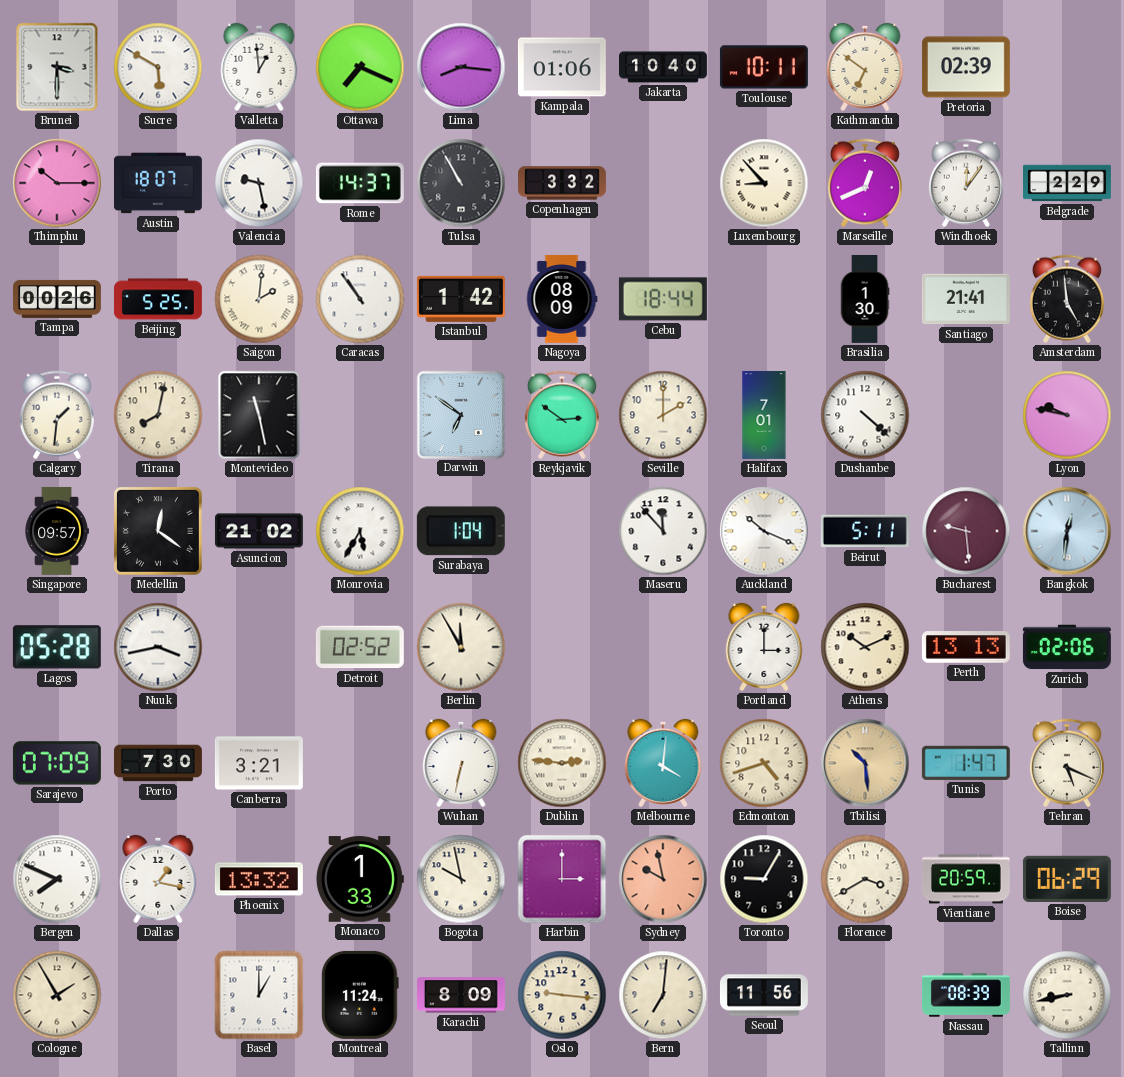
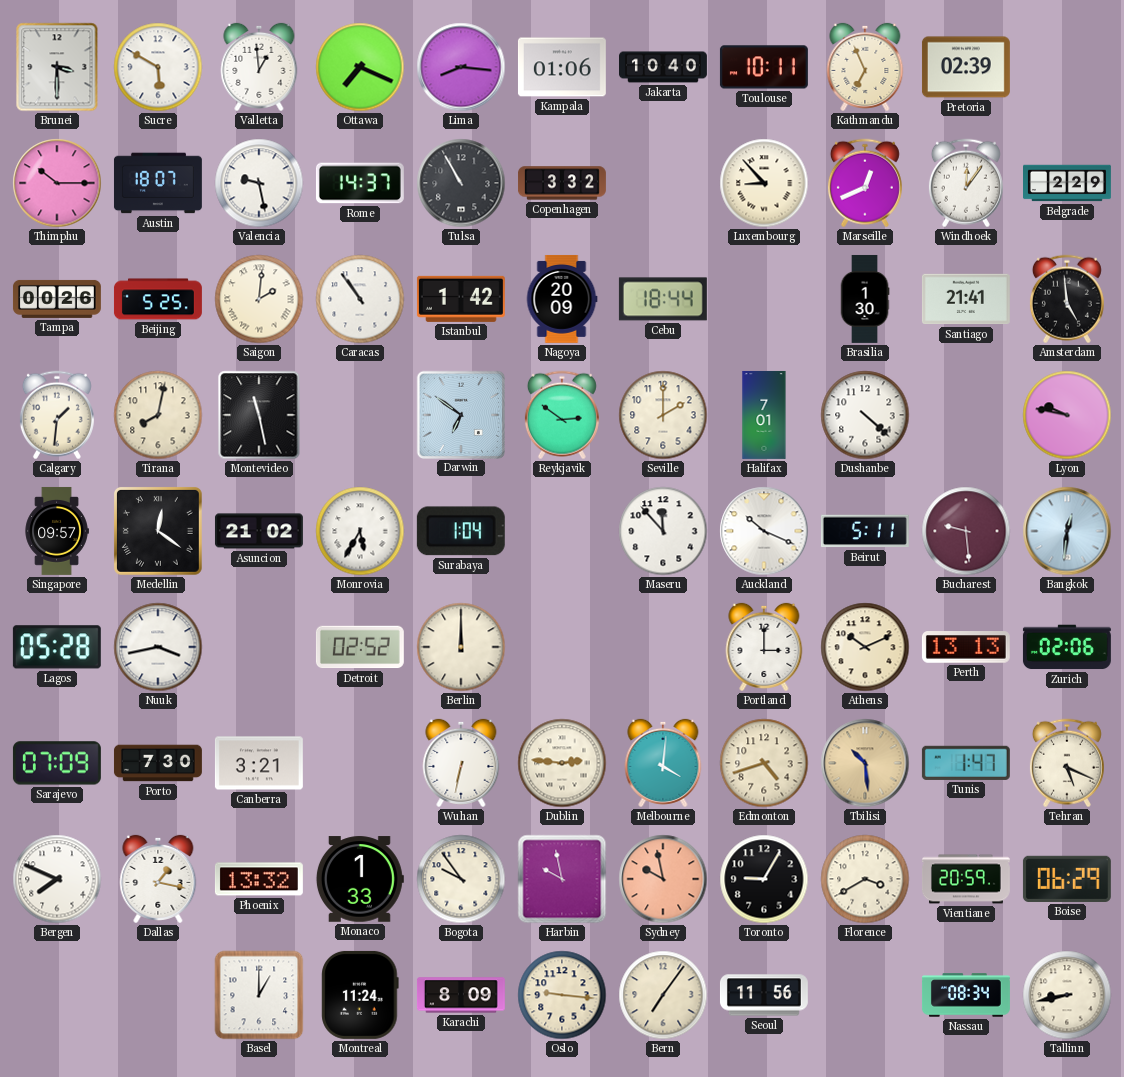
Kathmandu: 6:51 -> 6:56 (865, 67)
Nagoya: 08:09 -> 20:09 (562, 299)
Berlin: 11:55 -> 12:00 (461, 647)
Bogota: 9:58 -> 9:54 (461, 879)
Harbin: 3:00 -> 9:58 (562, 879)
Cologne: 1:55 -> none (57, 995)
Bern: 7:01 -> 7:06 (663, 995)
Nassau: 08:39 -> 08:34 (966, 995)
